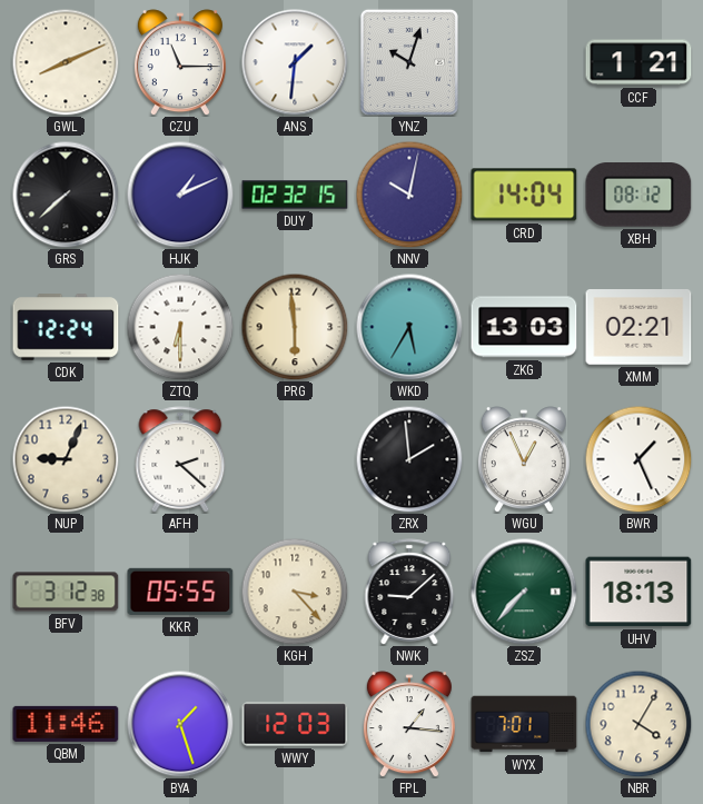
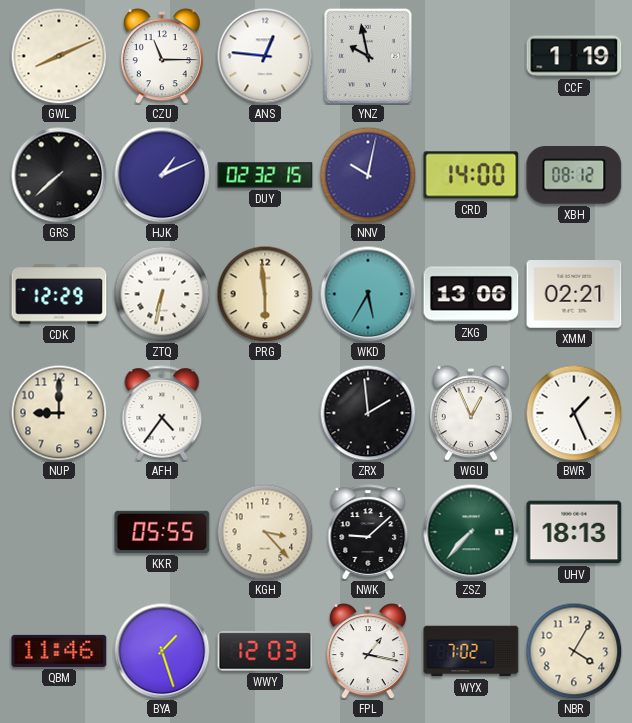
ANS: 1:31 -> 12:46 (265, 56)
YNZ: 10:03 -> 9:58 (368, 56)
CCF: 1:21 -> 1:19 (574, 56)
CRD: 14:04 -> 14:00 (471, 175)
CDK: 12:24 -> 12:29 (59, 294)
ZTQ: 6:30 -> 6:32 (162, 294)
ZKG: 13:03 -> 13:06 (471, 294)
NUP: 9:04 -> 9:00 (59, 413)
AFH: 2:22 -> 4:36 (162, 413)
BFV: 3:12 -> none (66, 592)
FPL: 1:16 -> 1:17 (368, 651)
WYX: 7:01 -> 7:02 (471, 651)
